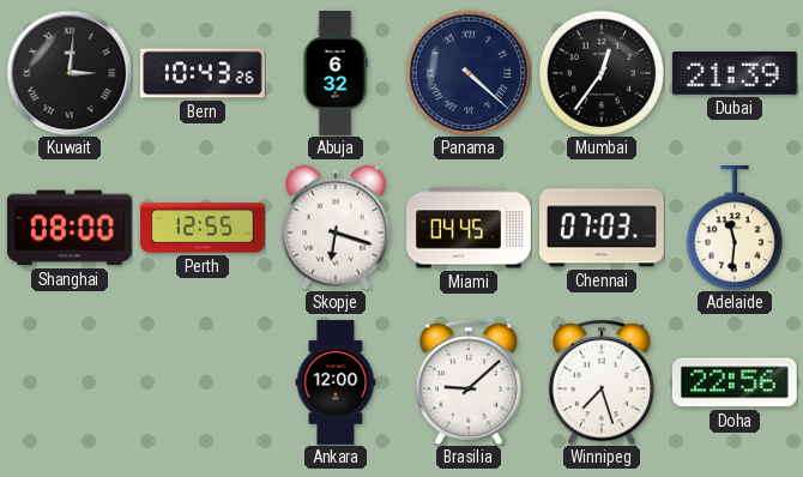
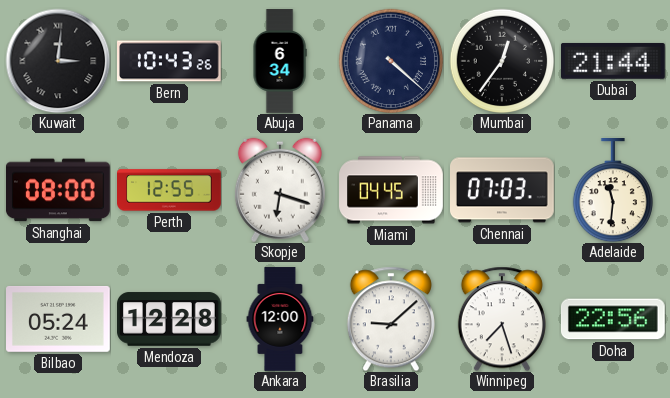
Abuja: 6:32 -> 6:34 (280, 61)
Dubai: 21:39 -> 21:44 (613, 61)
Bilbao: none -> 05:24 (59, 319)
Mendoza: none -> 12:28 (170, 319)
